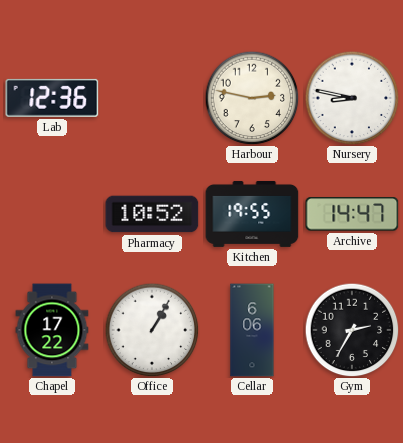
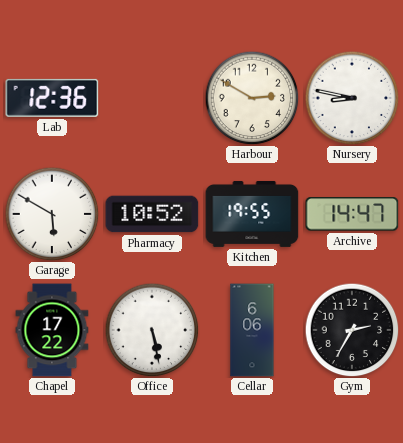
Harbour: 2:47 -> 2:50 (252, 98)
Garage: none -> 5:50 (52, 214)
Office: 1:05 -> 5:28 (152, 330)
